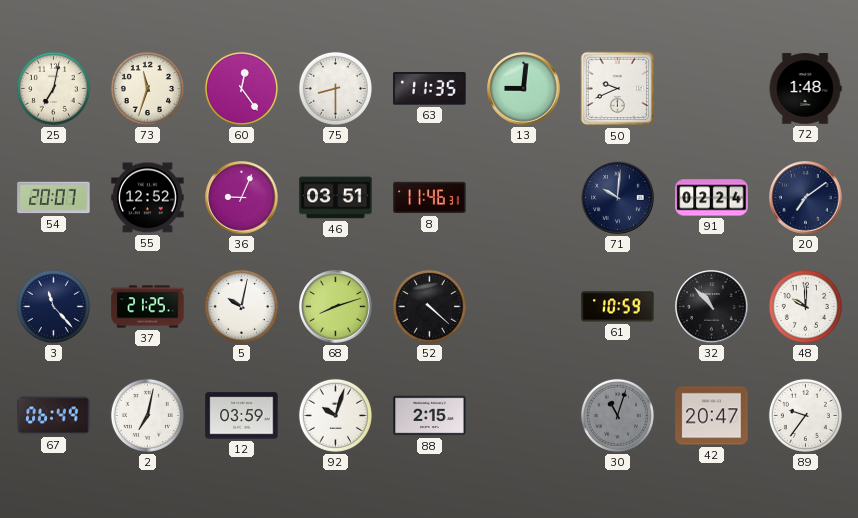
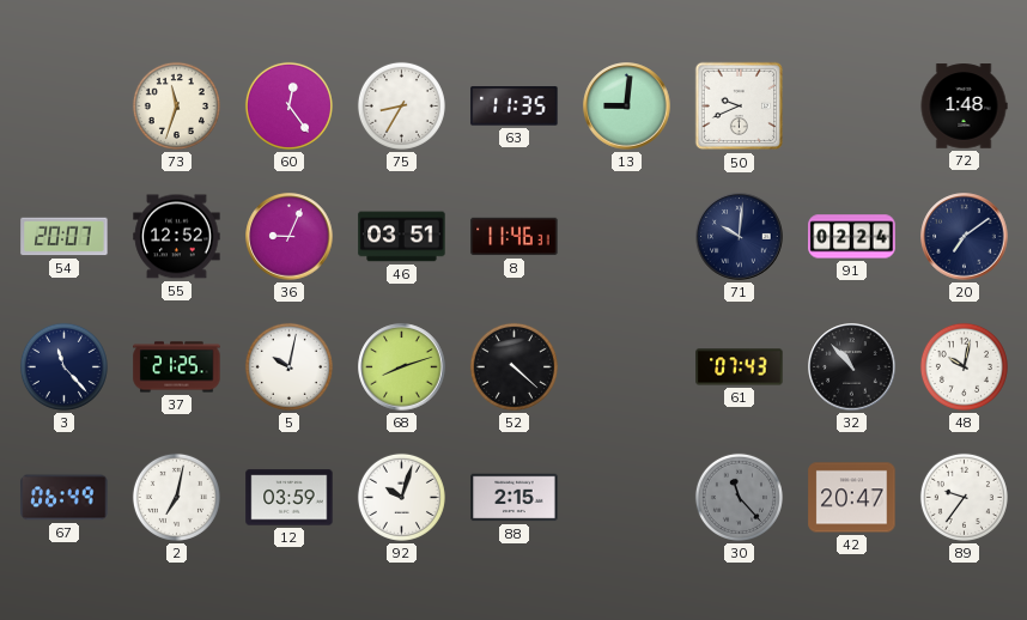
25: 7:02 -> none (53, 88)
75: 8:30 -> 8:35 (401, 105)
61: 10:59 -> 07:43 (740, 367)
48: 10:00 -> 10:02 (964, 366)
30: 11:03 -> 11:23 (739, 497)
